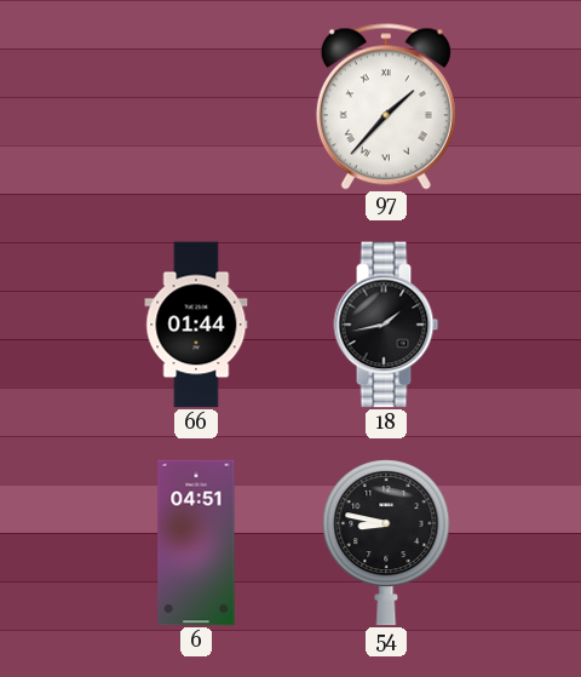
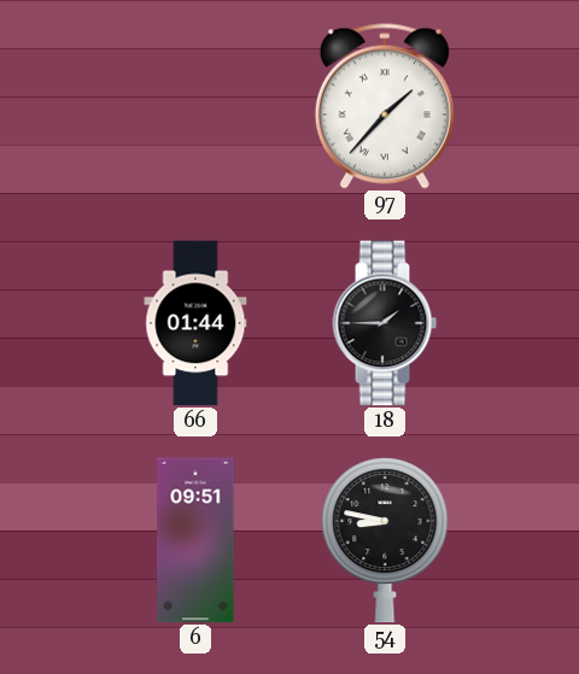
18: 1:43 -> 1:45 (385, 323)
6: 04:51 -> 09:51 (195, 540)
